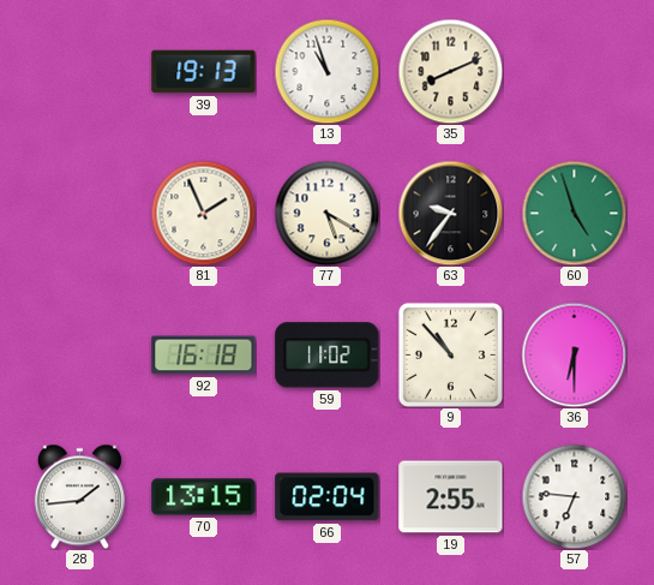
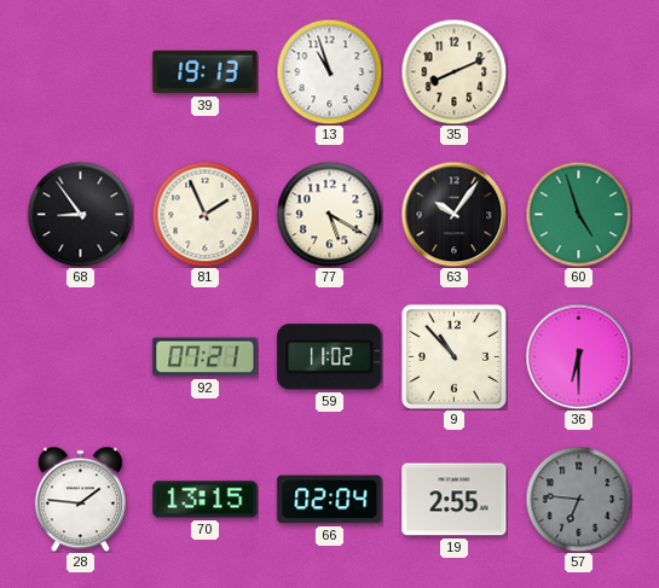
68: none -> 8:54 (80, 214)
63: 9:36 -> 10:06 (453, 214)
92: 16:18 -> 07:21 (206, 357)
28: 1:44 -> 1:46 (80, 499)
57 dial: white -> grey (578, 499)
